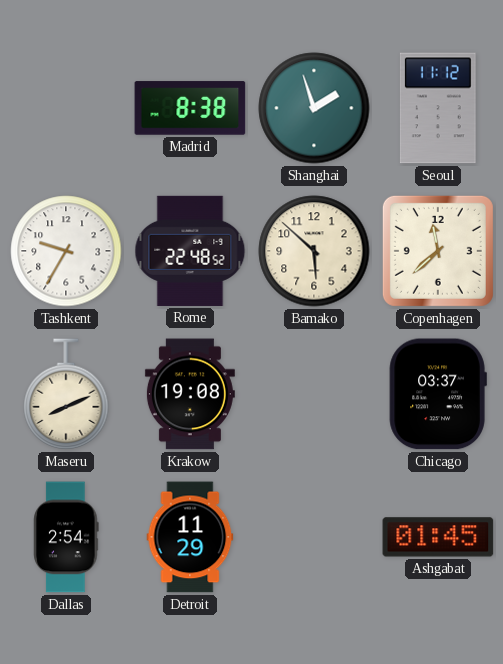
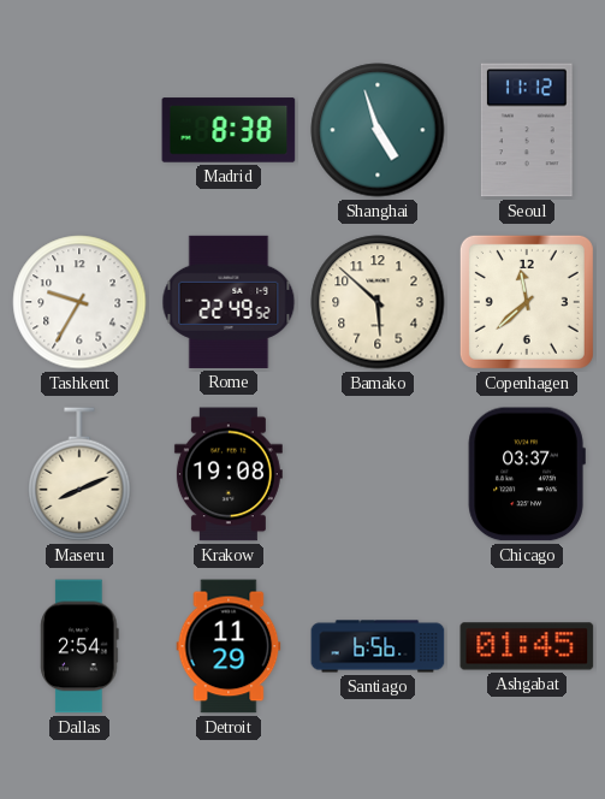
Shanghai: 1:57 -> 4:57 (378, 130)
Rome: 22:48 -> 22:49 (229, 302)
Santiago: none -> 6:56 (378, 646)
